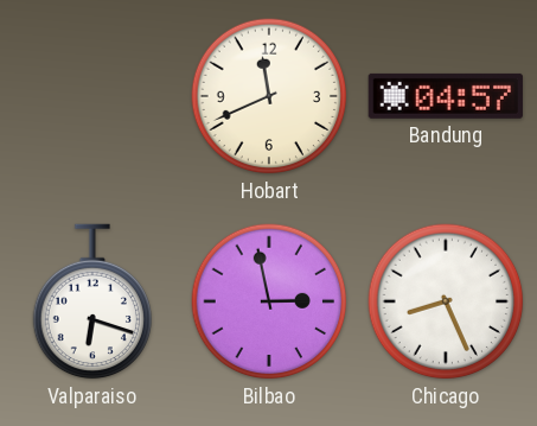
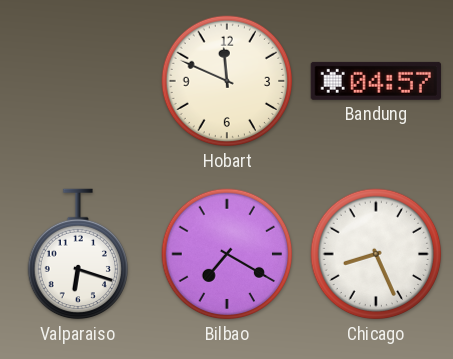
Hobart: 11:41 -> 11:49 (227, 81)
Bilbao: 2:58 -> 7:20 (227, 254)
